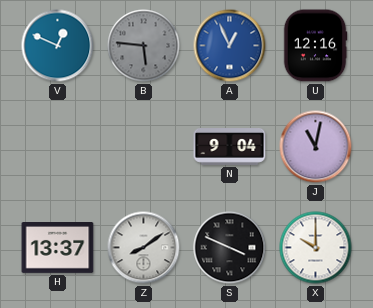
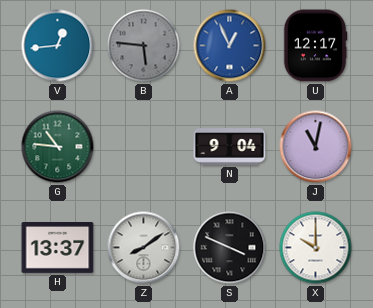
V: 12:49 -> 12:44 (58, 46)
U: 12:16 -> 12:17 (315, 46)
G: none -> 10:46 (58, 147)
